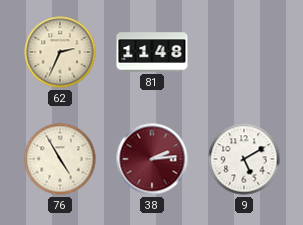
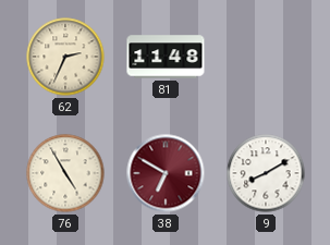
38: 2:14 -> 6:50 (166, 173)
9: 5:10 -> 8:10 (266, 173)
